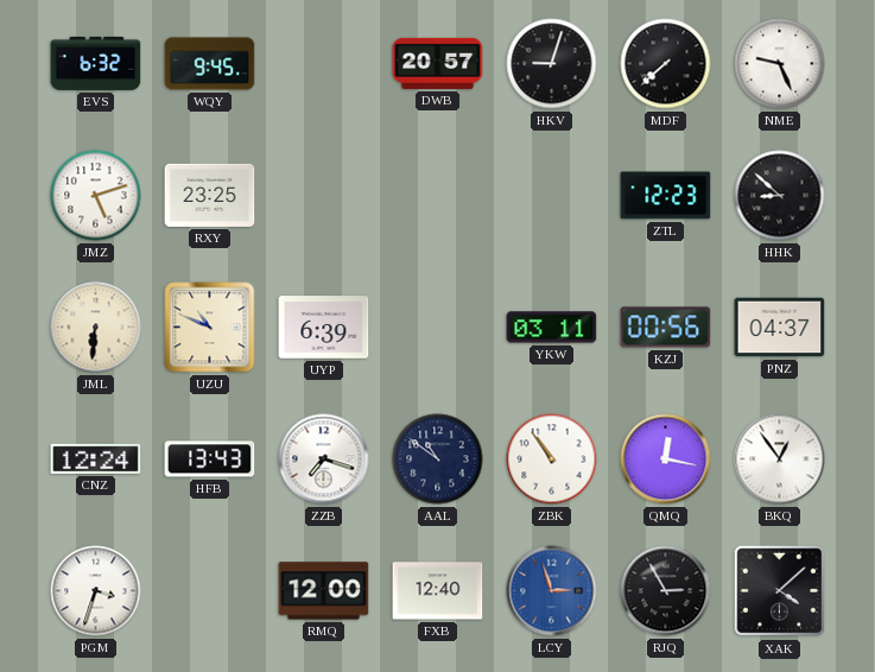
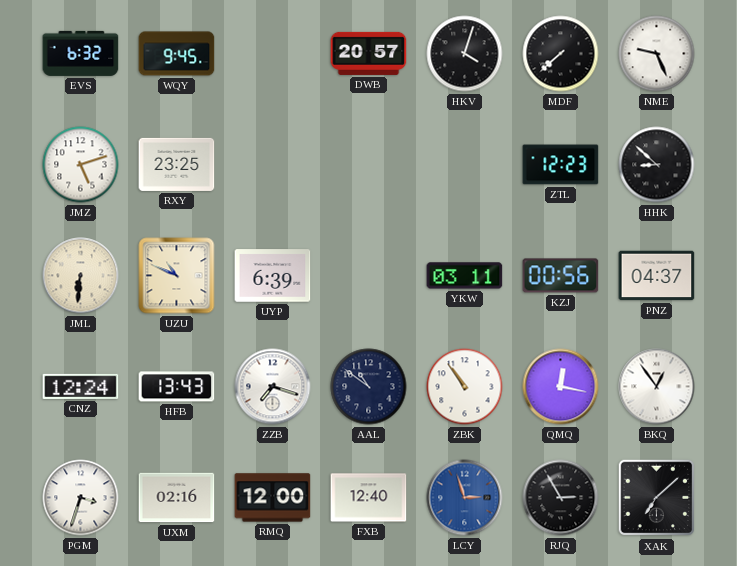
HKV: 9:03 -> 4:03 (465, 54)
UXM: none -> 02:16 (177, 498)
XAK: 4:08 -> 7:08 (657, 498)
